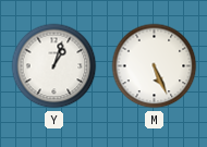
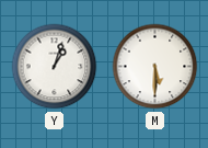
M: 5:26 -> 5:30 (155, 67)
